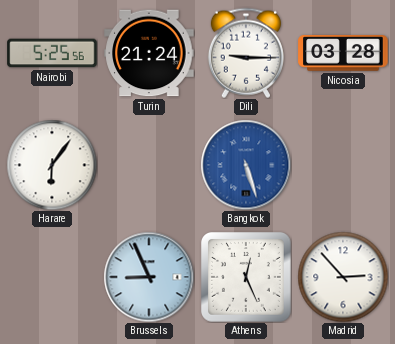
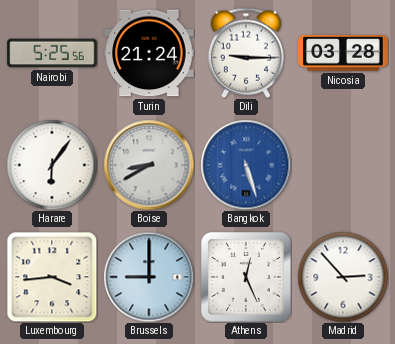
Boise: none -> 8:40 (149, 165)
Luxembourg: none -> 3:44 (52, 277)
Brussels: 8:56 -> 9:00 (149, 277)
